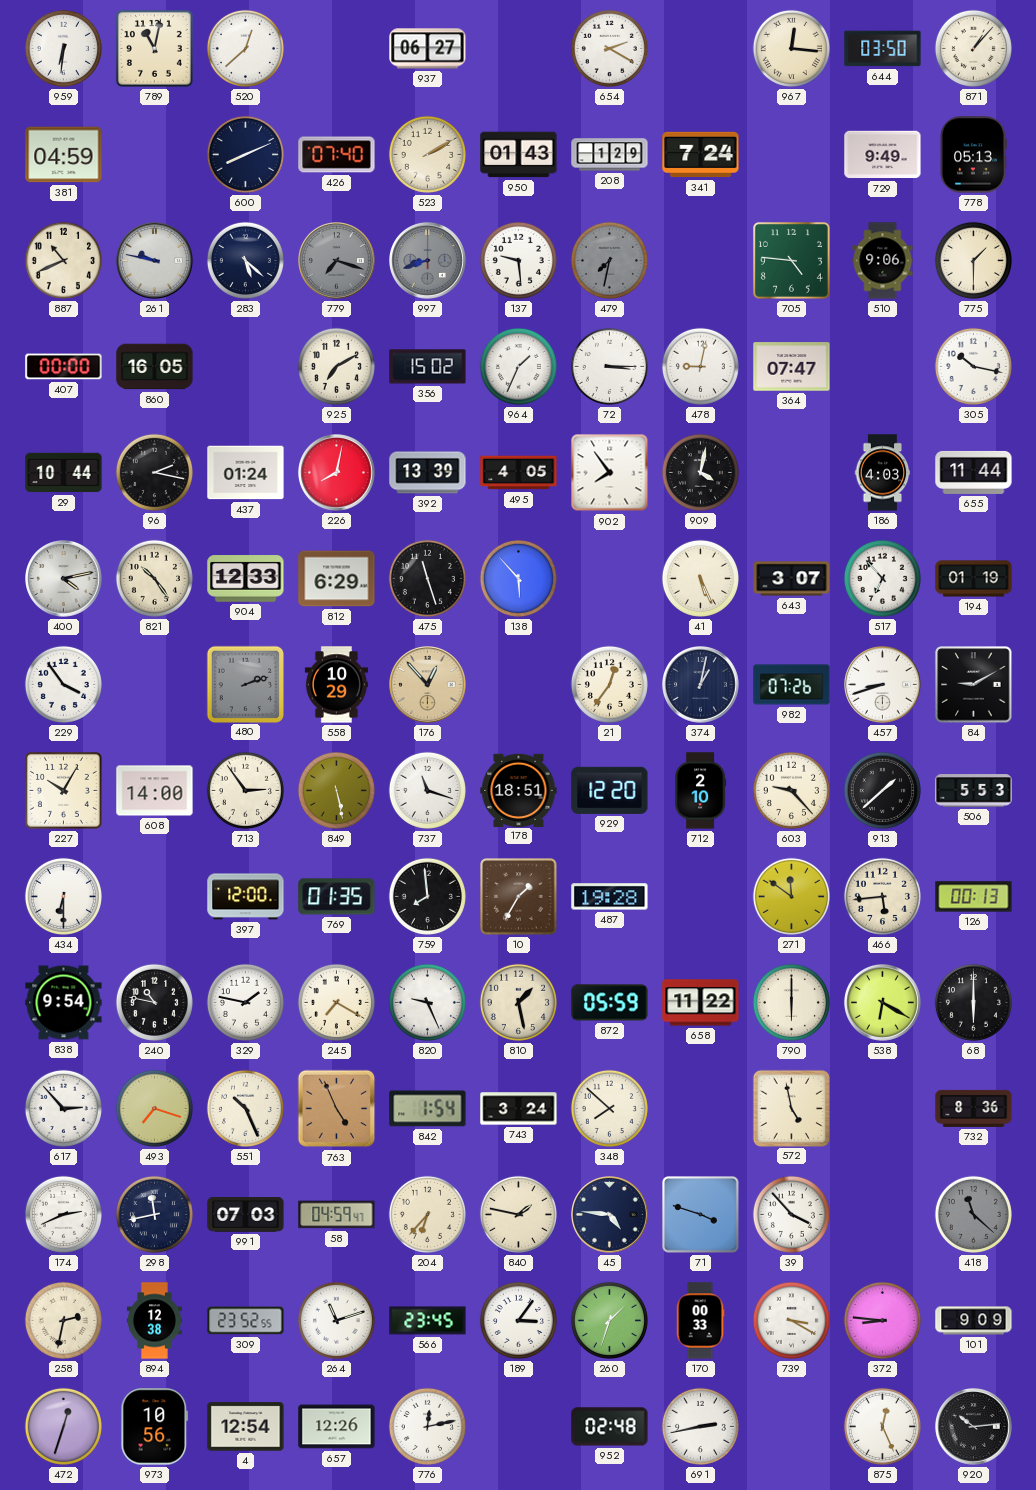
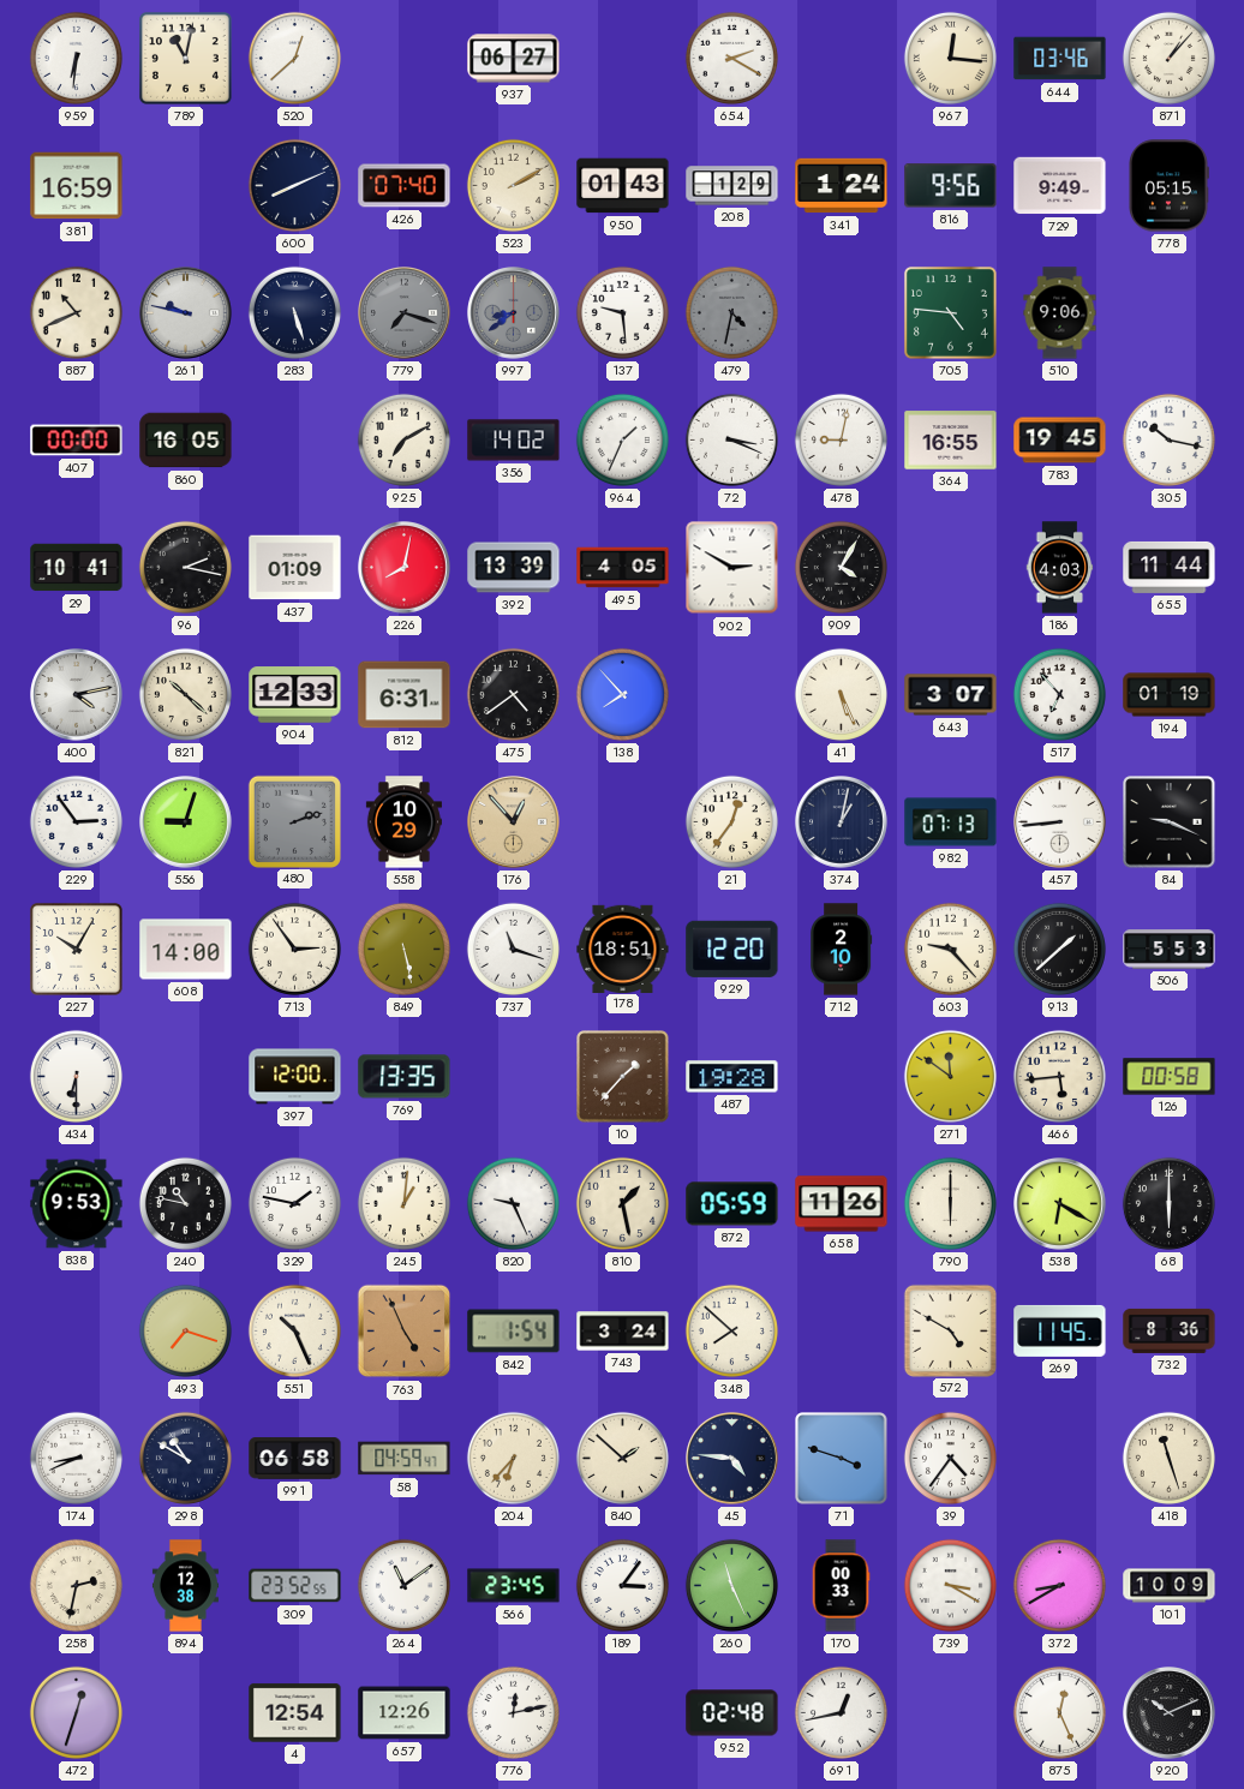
644: 03:50 -> 03:46 (1060, 59)
381: 04:59 -> 16:59 (77, 186)
341: 7:24 -> 1:24 (842, 186)
816: none -> 9:56 (951, 186)
778: 05:13 -> 05:15 (1170, 186)
283: 5:22 -> 5:27 (294, 312)
997: 8:42 -> 8:39 (514, 313)
479: 7:32 -> 4:32 (731, 312)
775: 1:30 -> none (973, 260)
356: 15:02 -> 14:02 (514, 441)
72: 3:15 -> 3:19 (731, 439)
364: 07:47 -> 16:55 (951, 441)
783: none -> 19:45 (1060, 441)
29: 10:44 -> 10:41 (77, 568)
437: 01:24 -> 01:09 (295, 568)
902: 7:54 -> 2:50 (732, 568)
909: 4:02 -> 4:05 (841, 567)
821: 10:24 -> 10:22 (185, 694)
812: 6:29 -> 6:31 (405, 695)
475: 11:27 -> 4:39 (513, 694)
138: 5:53 -> 7:53 (622, 694)
229: 3:54 -> 2:54 (76, 821)
556: none -> 9:03 (186, 822)
982: 07:26 -> 07:13 (951, 822)
457: 8:42 -> 8:44 (1060, 822)
84: 9:10 -> 9:19 (1170, 822)
769: 01:35 -> 13:35 (405, 1077)
759: 7:59 -> none (427, 896)
10: 1:35 -> 1:37 (623, 1077)
126: 00:13 -> 00:58 (1170, 1077)
838: 9:54 -> 9:53 (77, 1204)
245: 7:20 -> 1:01 (403, 1203)
658: 11:22 -> 11:26 (842, 1204)
617: 2:53 -> none (63, 1108)
572: 4:58 -> 4:50 (950, 1330)
269: none -> 11:45 (1060, 1330)
174: 2:41 -> 8:41 (76, 1458)
298: 11:43 -> 10:50 (185, 1458)
991: 07:03 -> 06:58 (295, 1459)
840: 1:47 -> 1:52 (622, 1458)
39: 3:53 -> 4:36 (950, 1458)
418: 11:22 -> 11:27 (1168, 1458)
418 dial: grey -> cream (1168, 1458)
264: 11:12 -> 11:09 (403, 1585)
260: 1:33 -> 11:26 (731, 1585)
372: 8:46 -> 8:40 (1059, 1585)
101: 9:09 -> 10:09 (1170, 1586)
973: 10:56 -> none (155, 1427)
691: 2:43 -> 12:43 (841, 1712)
920: 10:14 -> 10:11 (1170, 1713)
